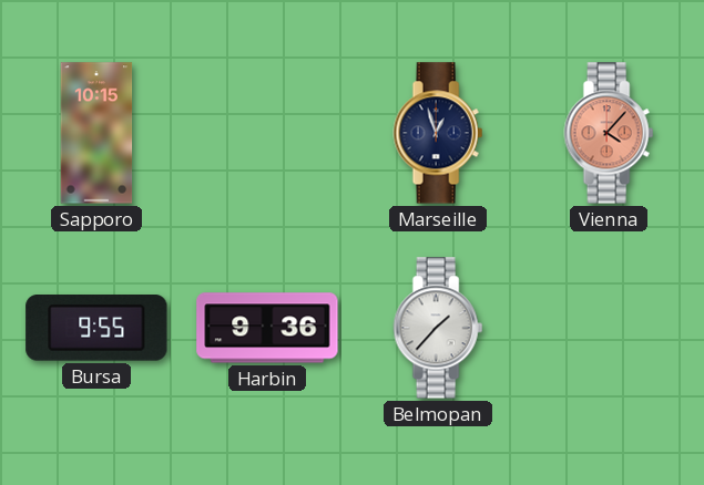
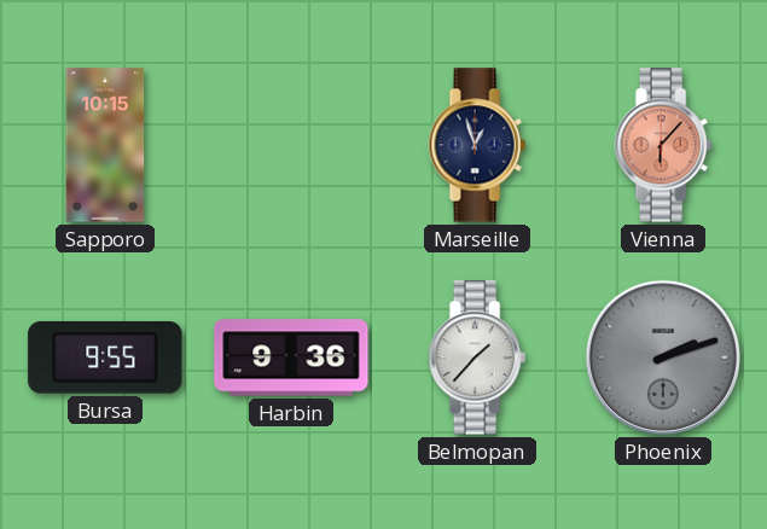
Vienna: 4:07 -> 6:07 (663, 145)
Phoenix: none -> 2:12 (663, 357)
